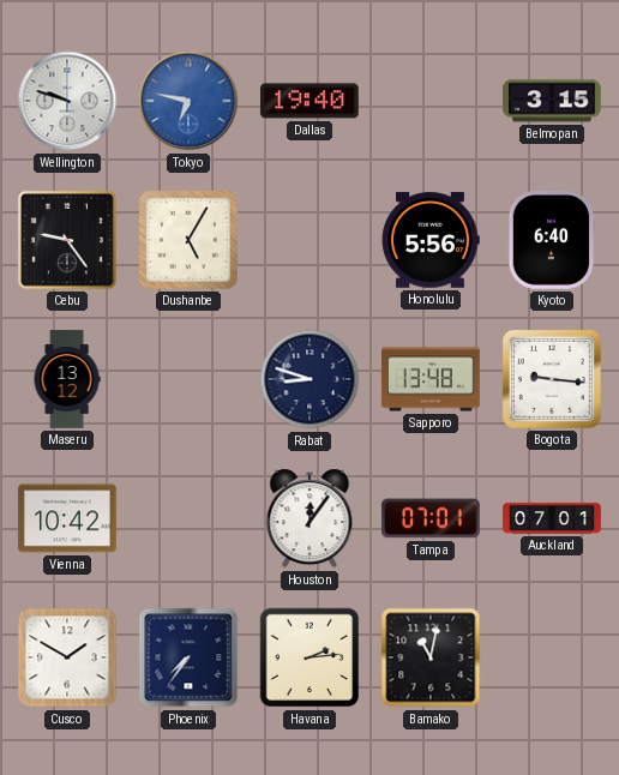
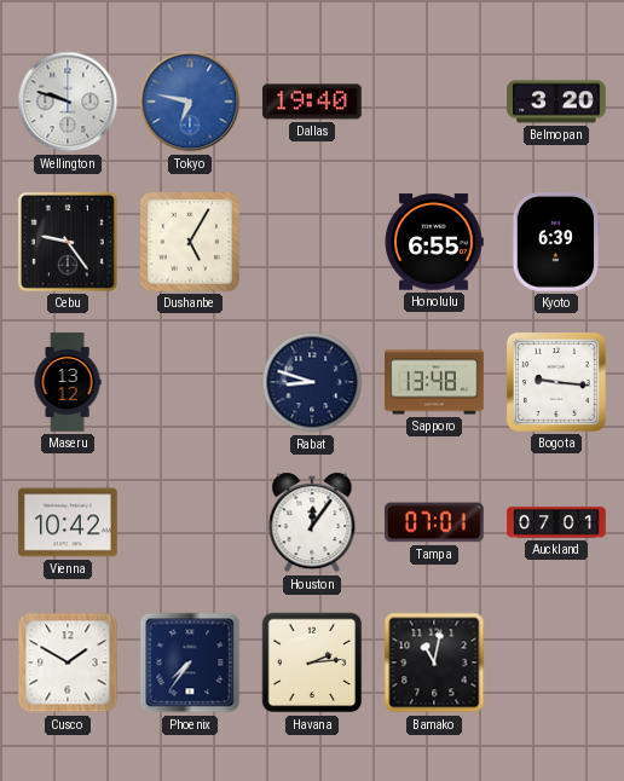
Belmopan: 3:15 -> 3:20 (556, 102)
Honolulu: 5:56 -> 6:55 (434, 242)
Kyoto: 6:40 -> 6:39 (556, 242)
